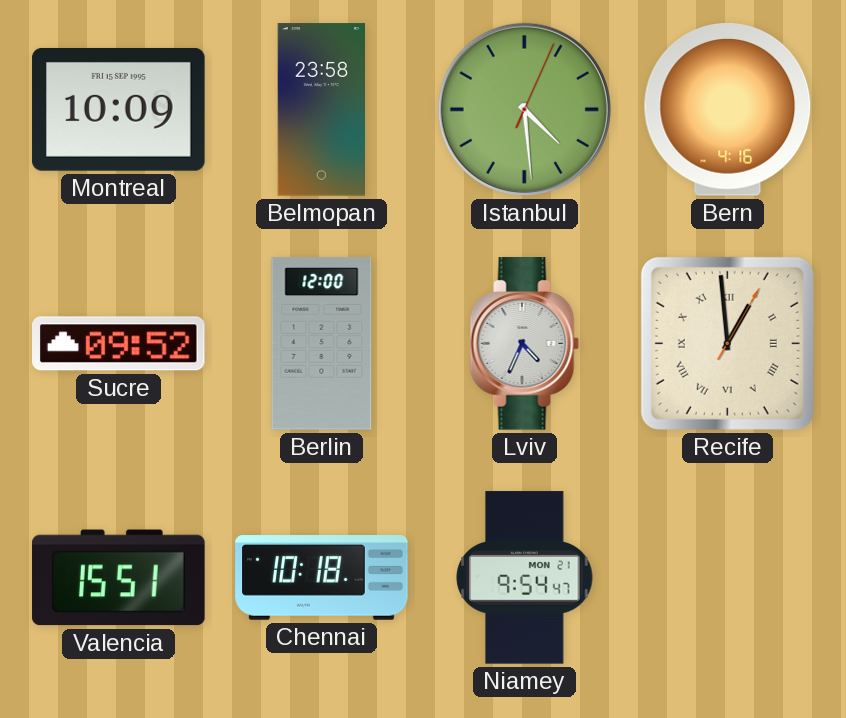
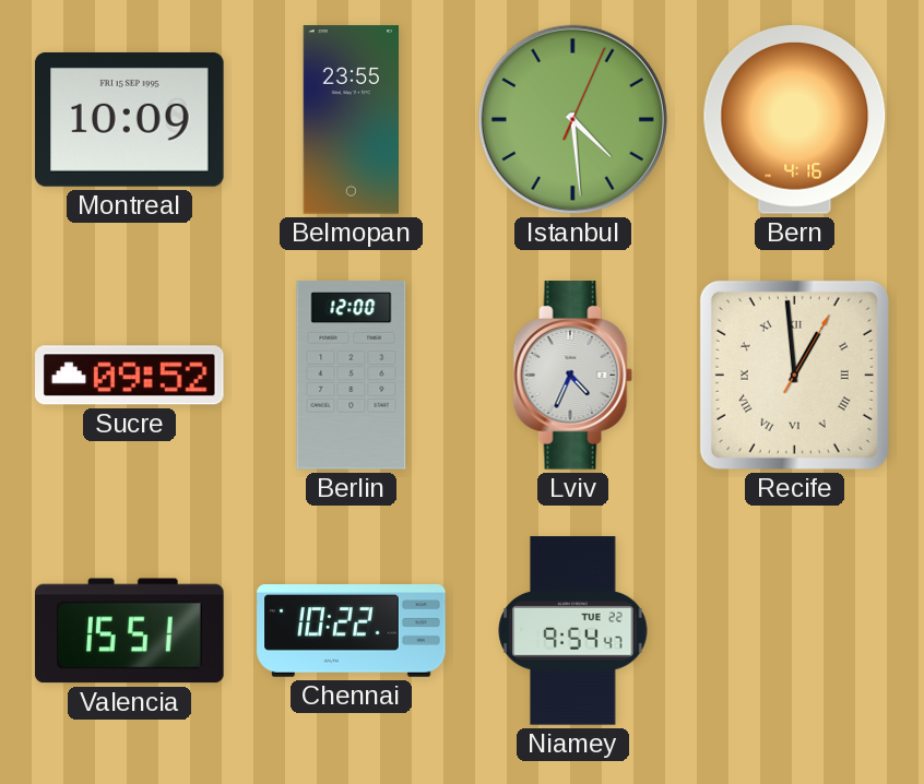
Belmopan: 23:58 -> 23:55 (351, 120)
Chennai: 10:18 -> 10:22 (352, 631)
Niamey date: MON 21 -> TUE 22 (573, 631)
